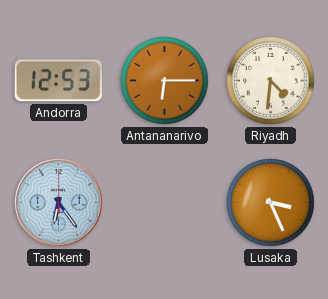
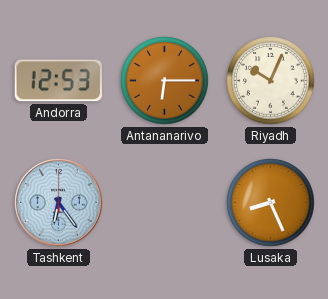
Riyadh: 4:31 -> 10:04 (271, 81)
Lusaka: 3:26 -> 8:26 (271, 203)
